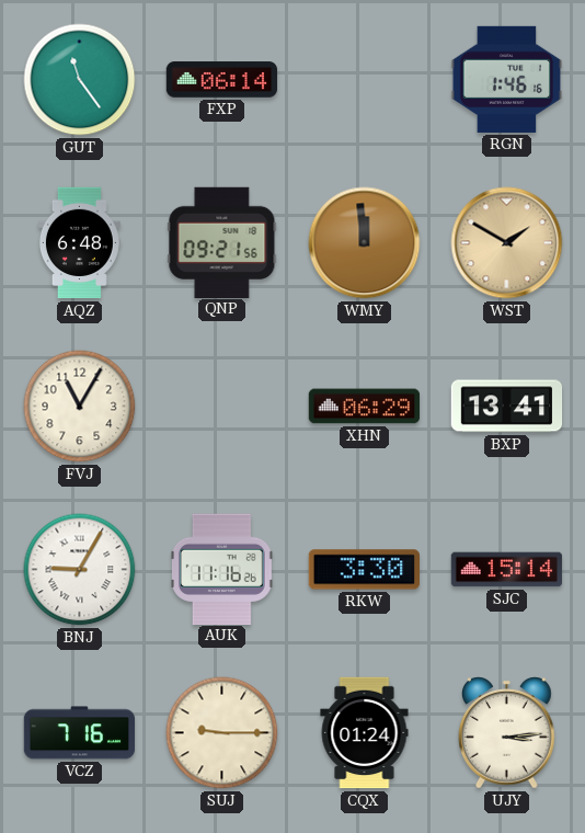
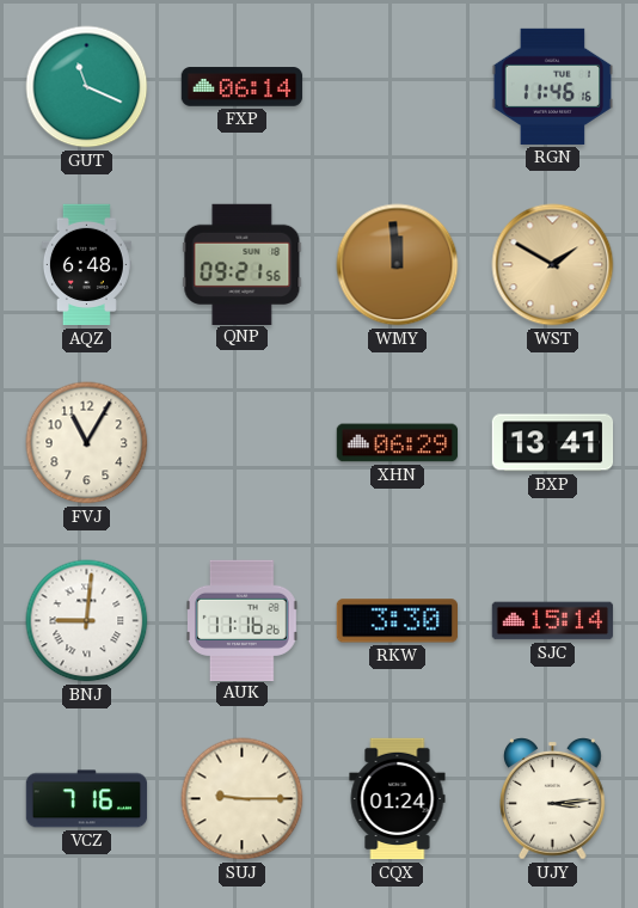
GUT: 11:24 -> 11:19 (87, 87)
RGN: 1:46 -> 11:46 (553, 86)
BNJ: 9:05 -> 9:01 (87, 621)
